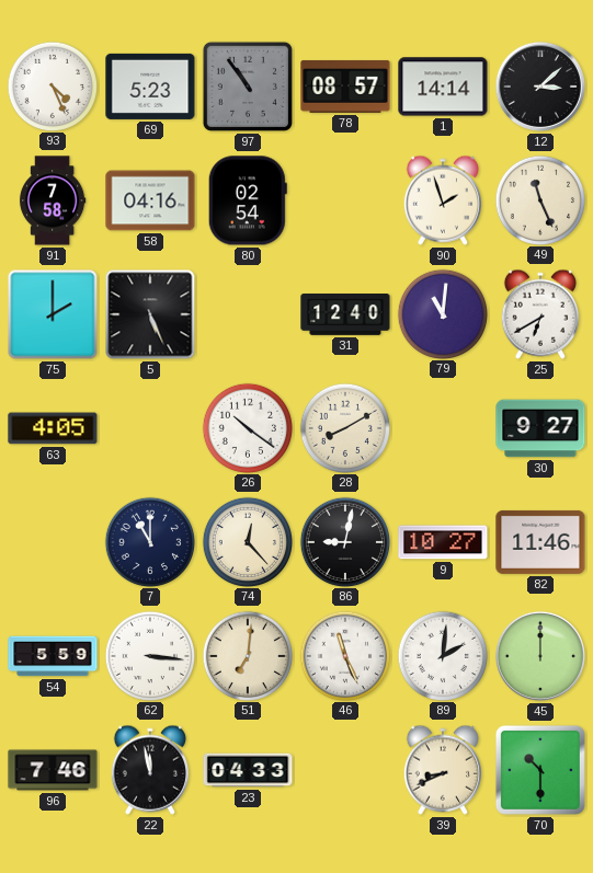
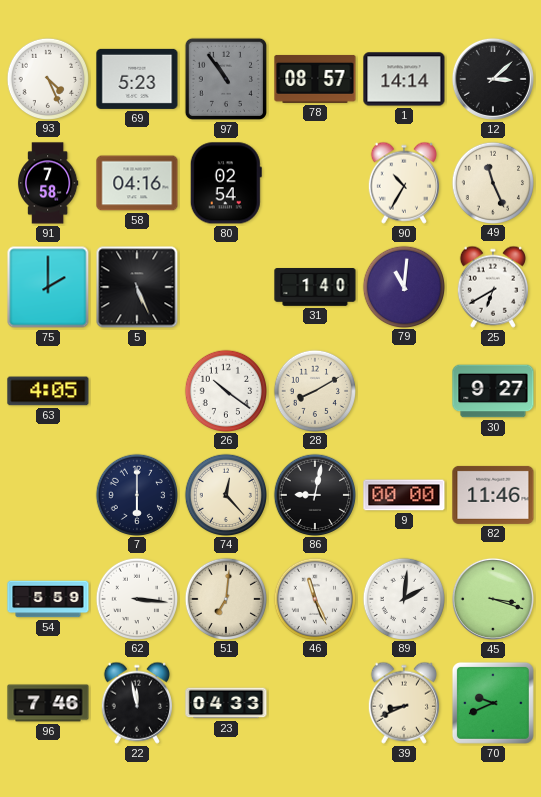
90: 1:57 -> 10:35 (404, 183)
31: 12:40 -> 1:40 (315, 288)
7: 11:00 -> 6:00 (136, 494)
9: 10:27 -> 00:00 (404, 495)
45: 12:00 -> 3:18 (493, 599)
70: 10:30 -> 9:41 (493, 703)
